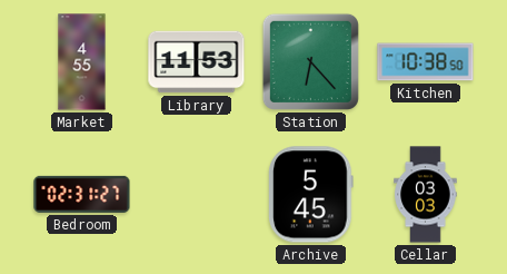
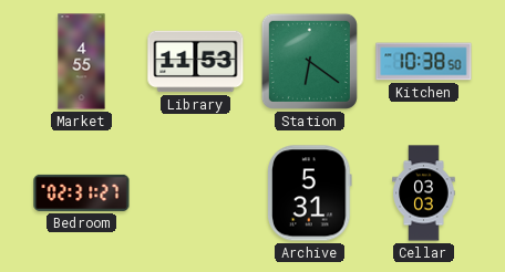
Station: 6:23 -> 6:21 (309, 61)
Archive: 5:45 -> 5:31 (310, 193)
